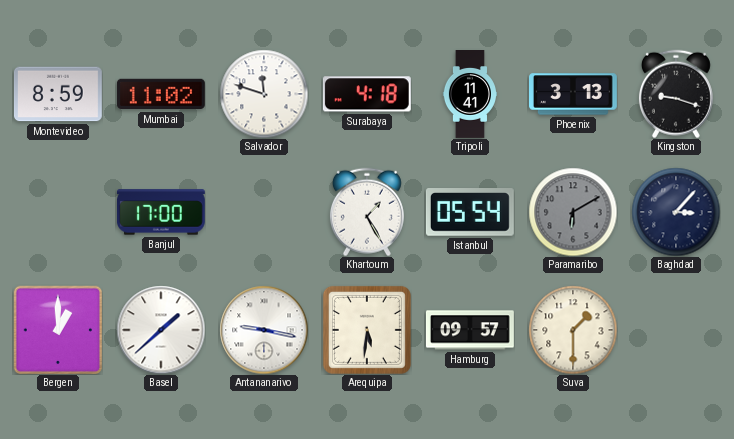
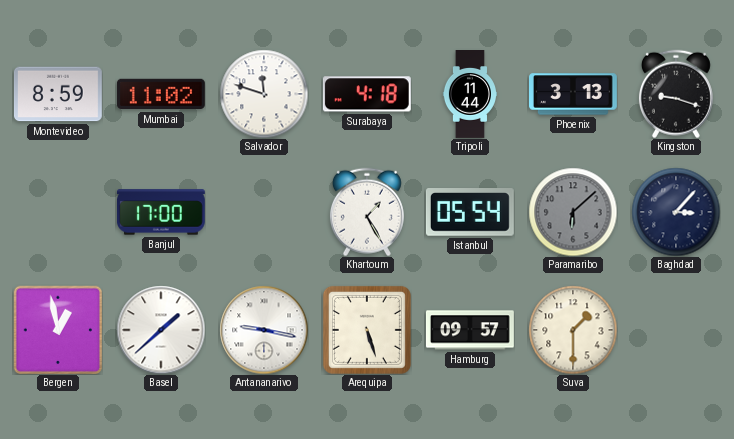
Tripoli: 11:41 -> 11:44 (469, 95)
Paramaribo: 6:10 -> 6:08 (573, 212)
Bergen: 1:00 -> 12:58 (58, 330)
Arequipa: 5:31 -> 5:27 (367, 330)
